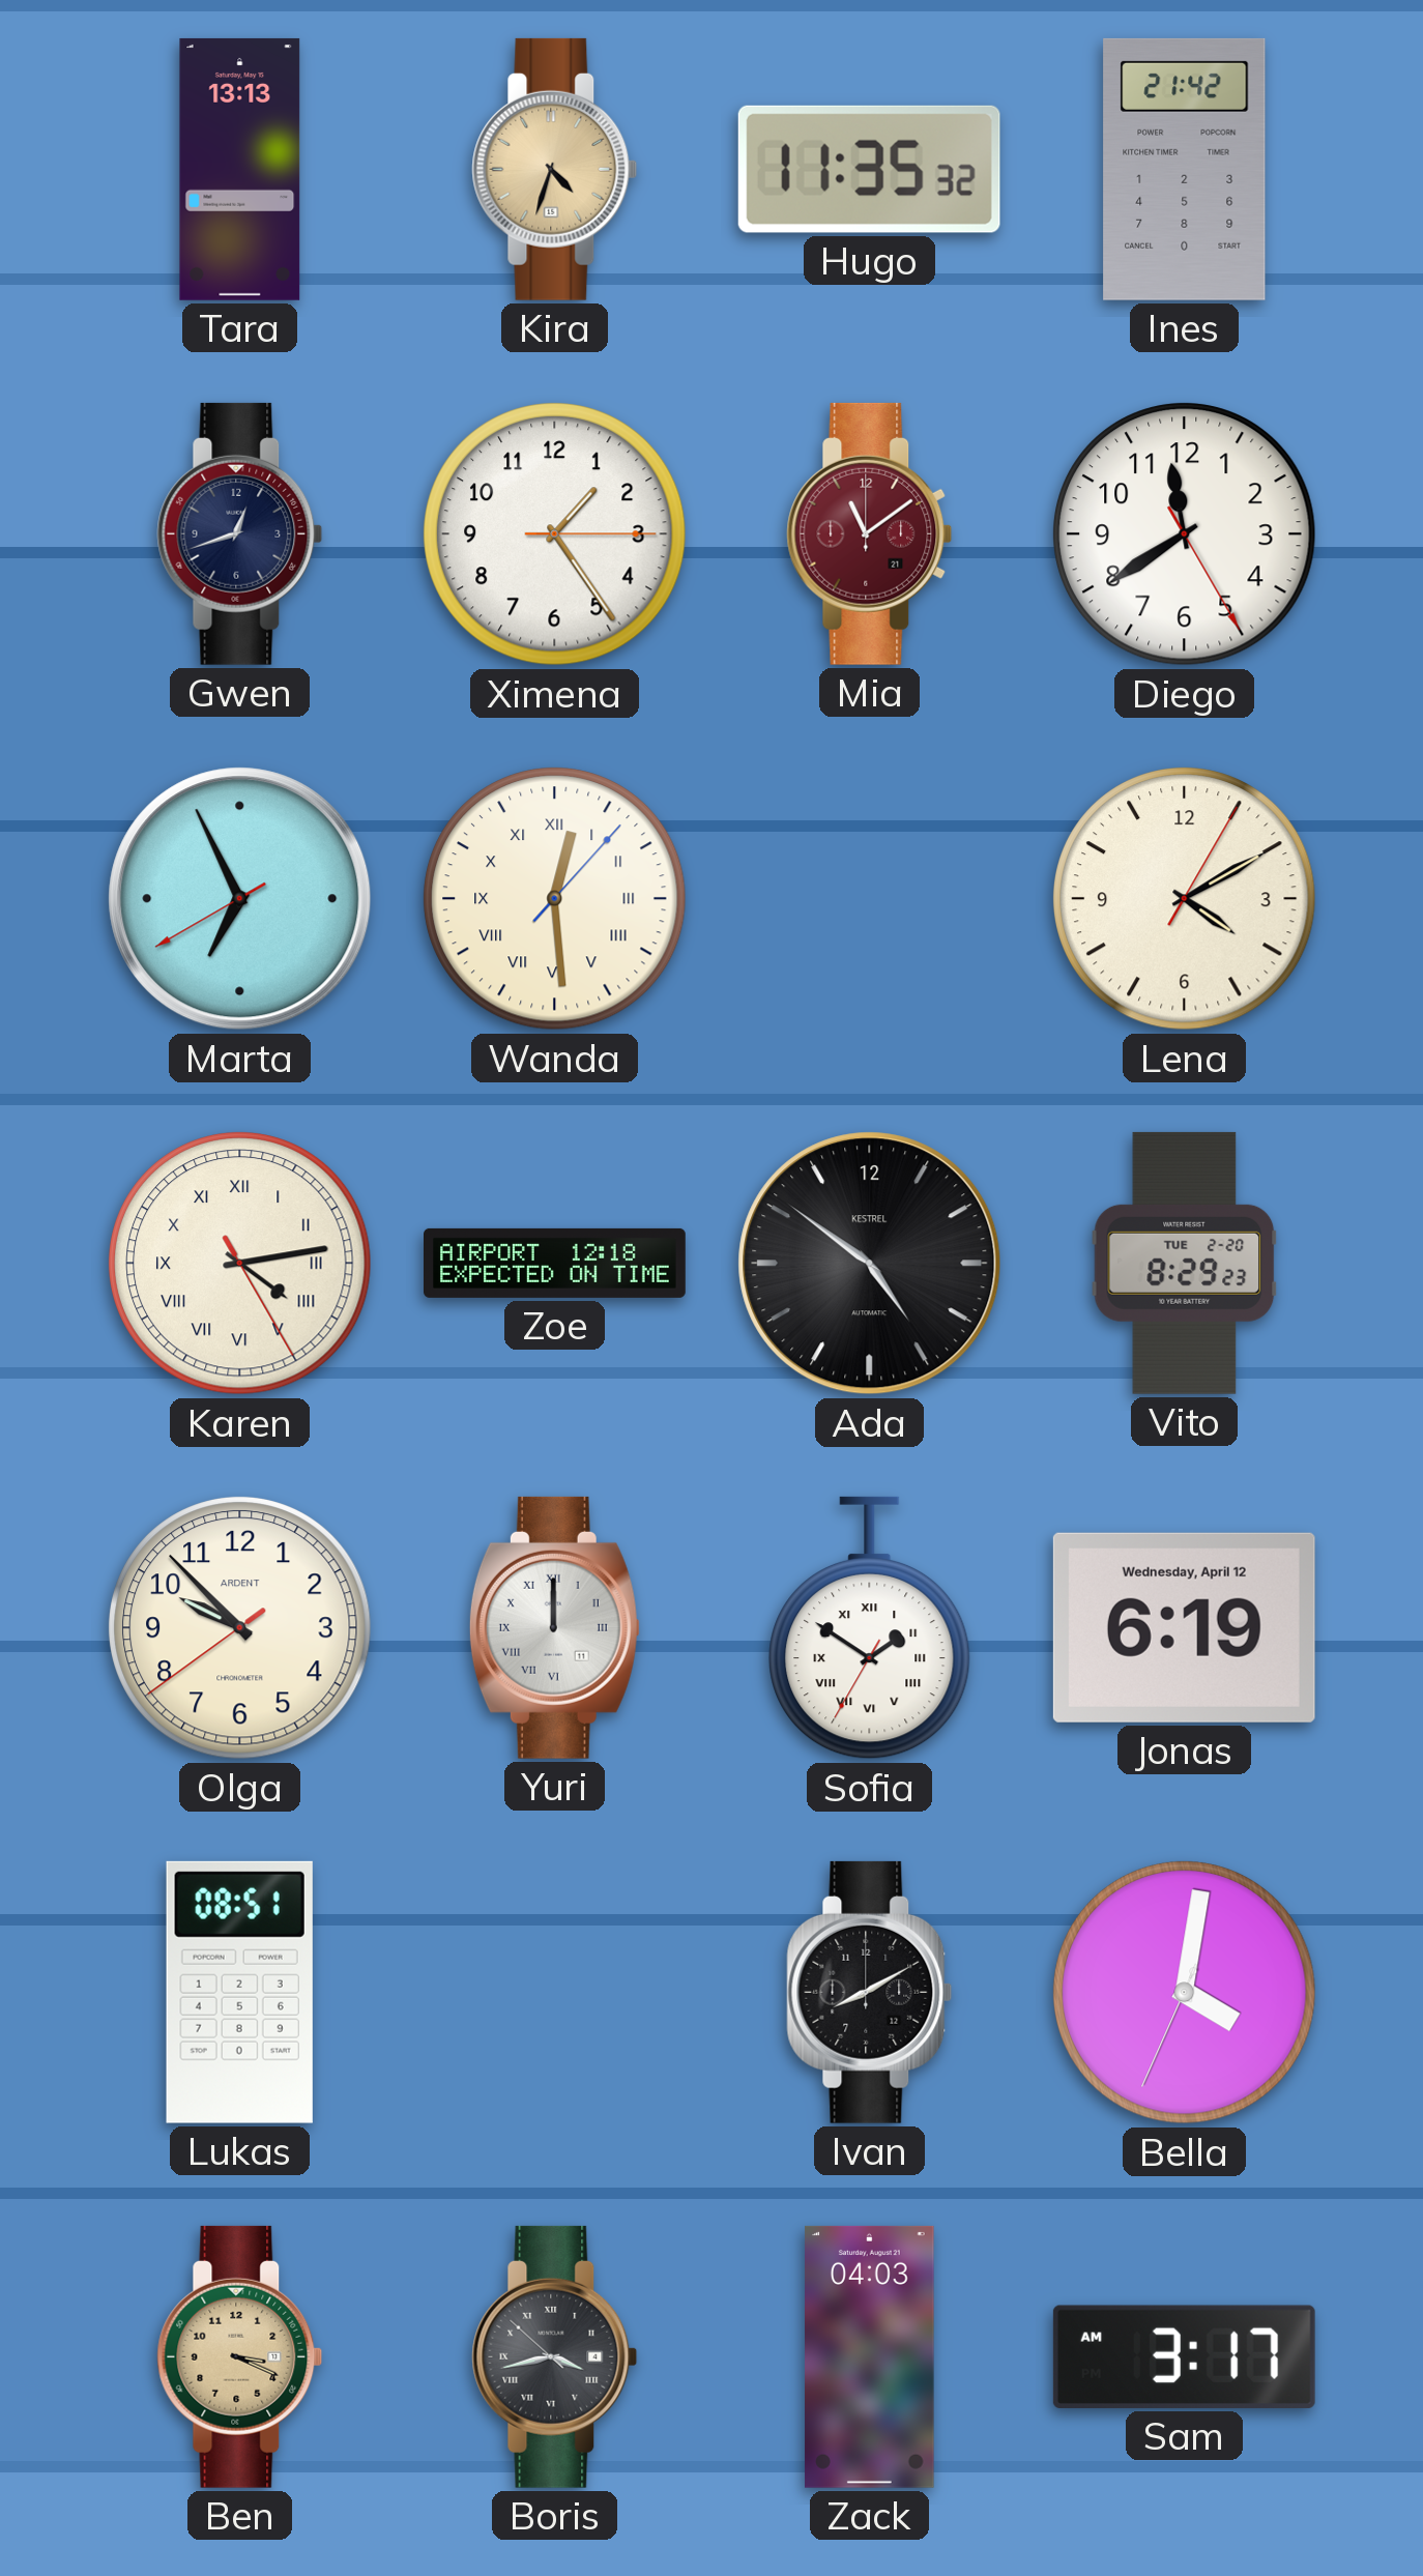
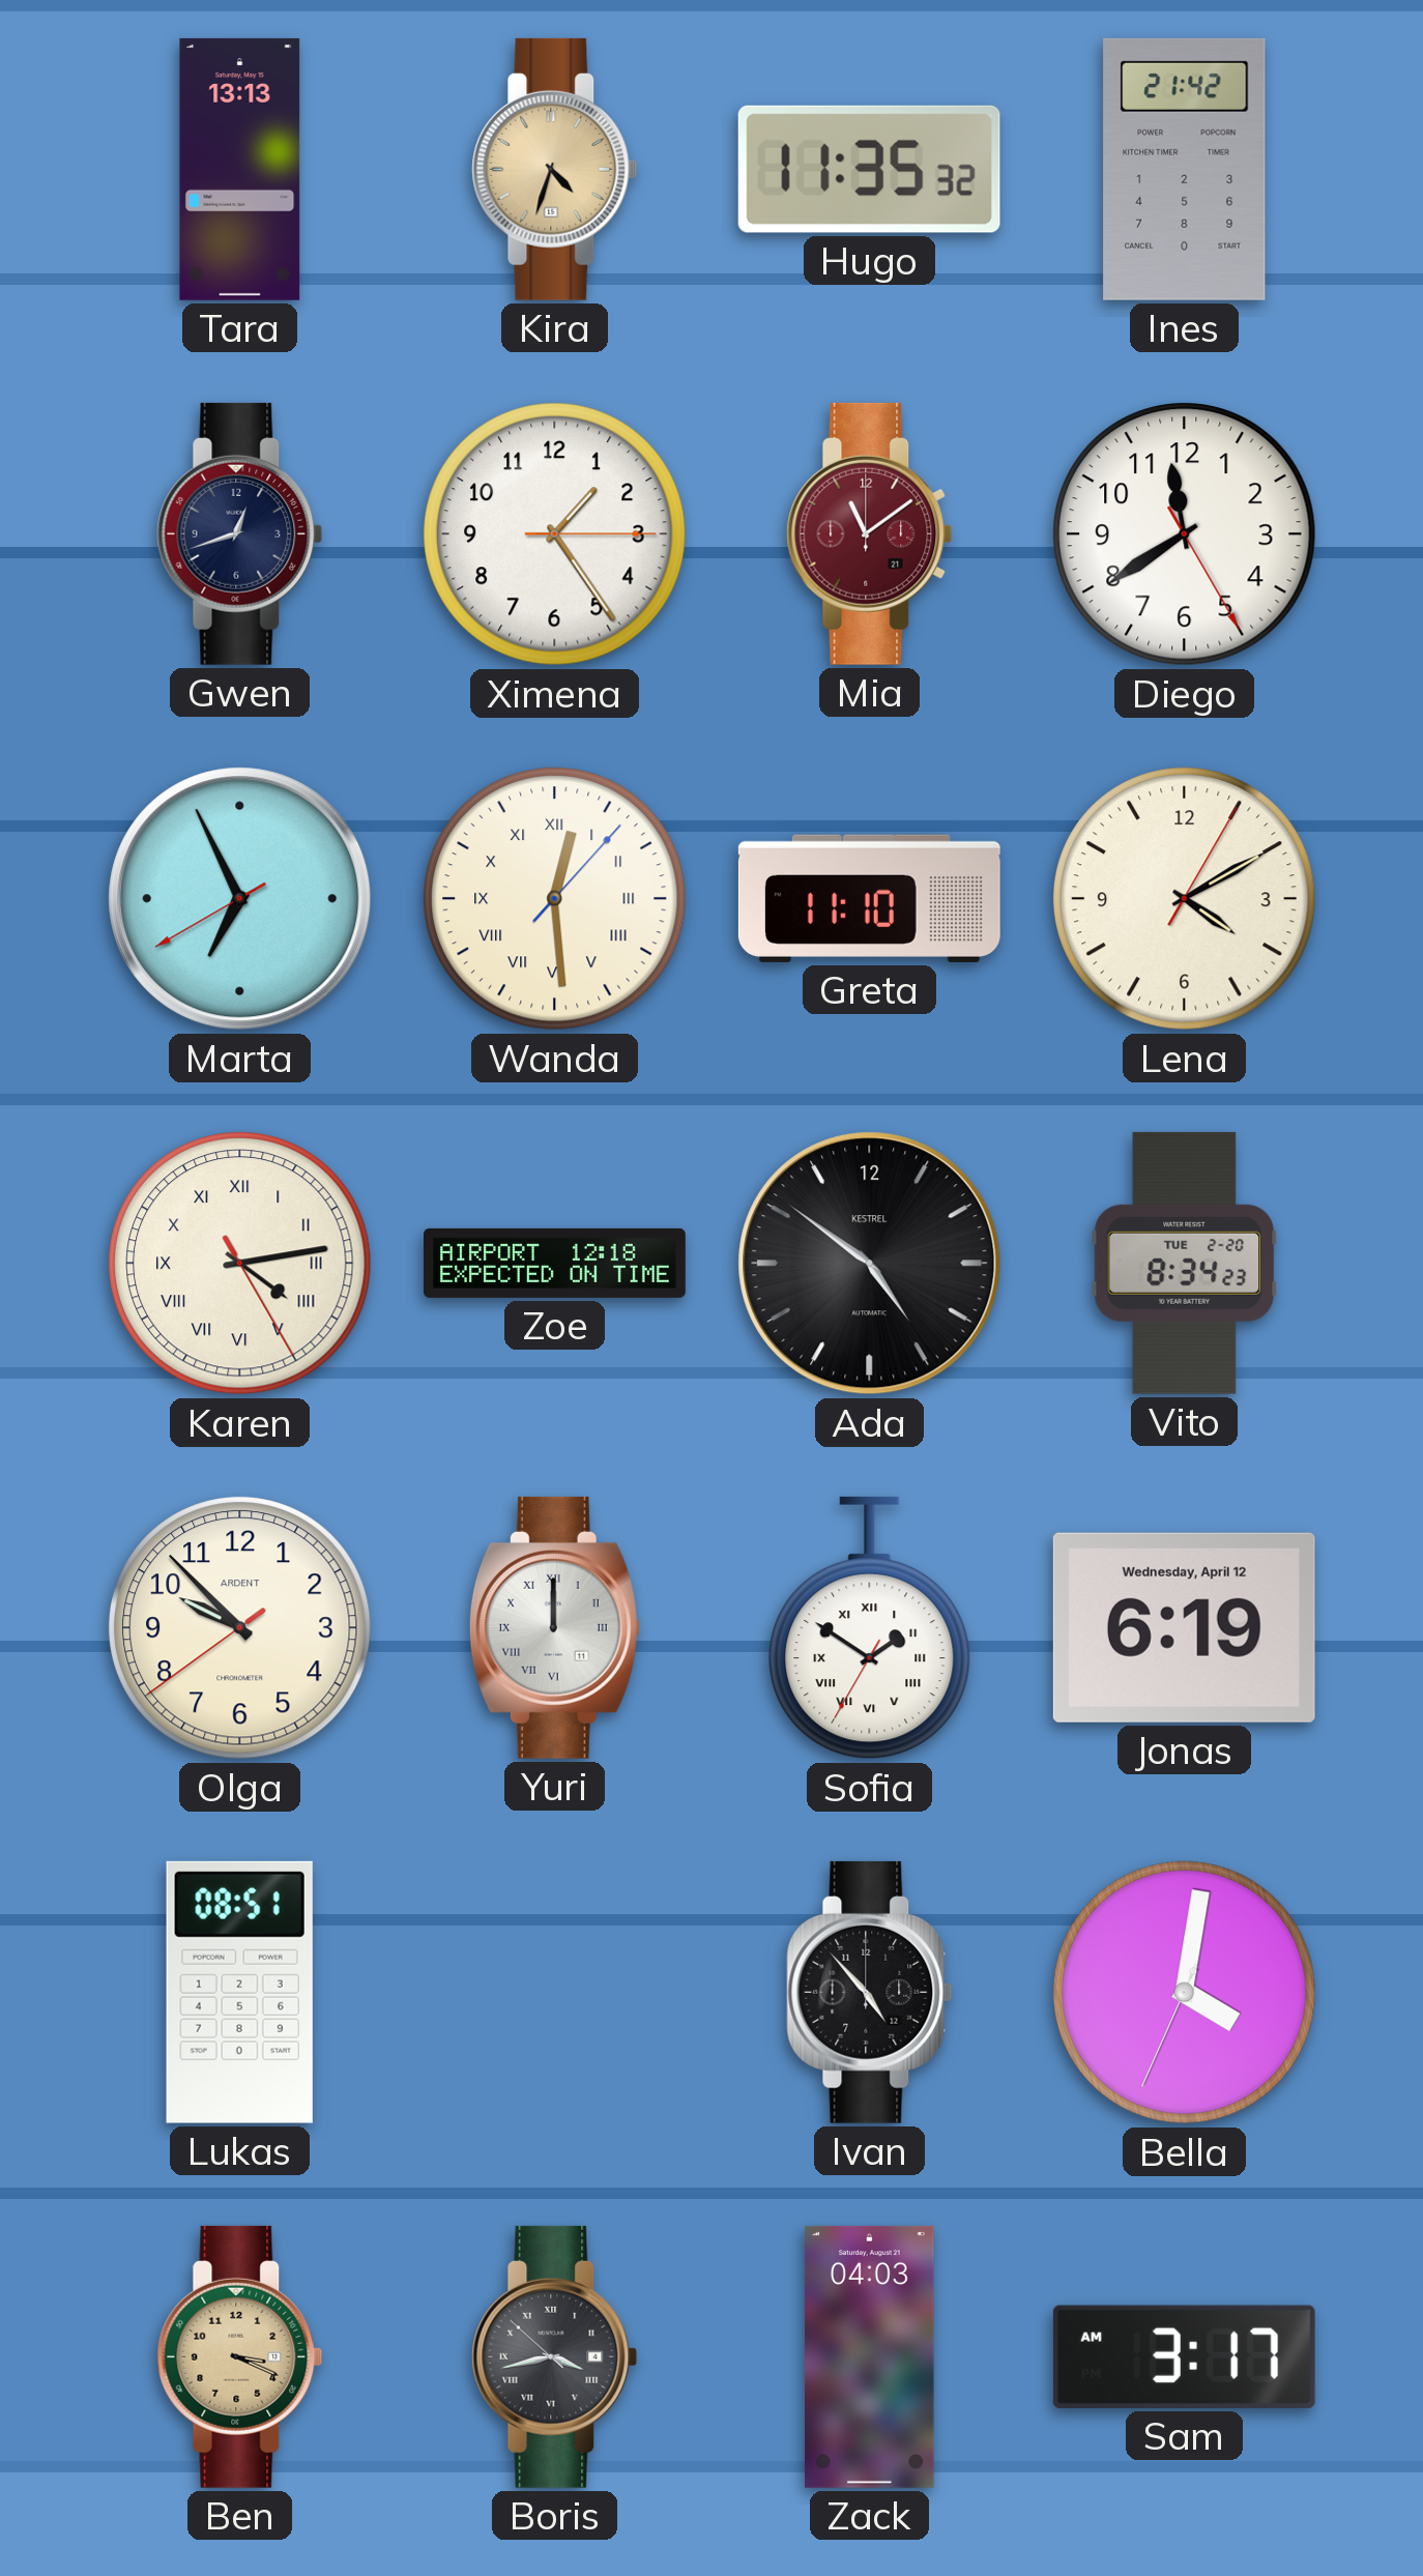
Greta: none -> 11:10 (869, 898)
Vito: 8:29 -> 8:34 (1185, 1263)
Ivan: 8:10 -> 4:53 (870, 1992)
